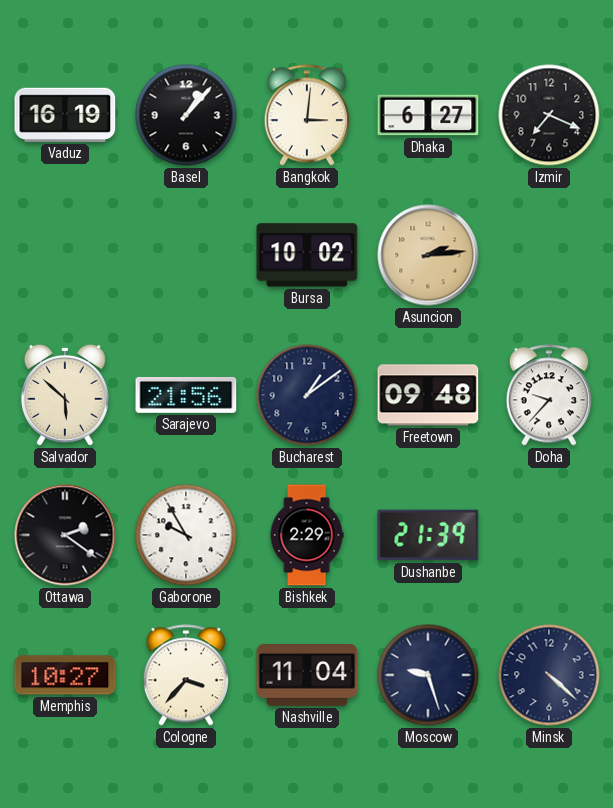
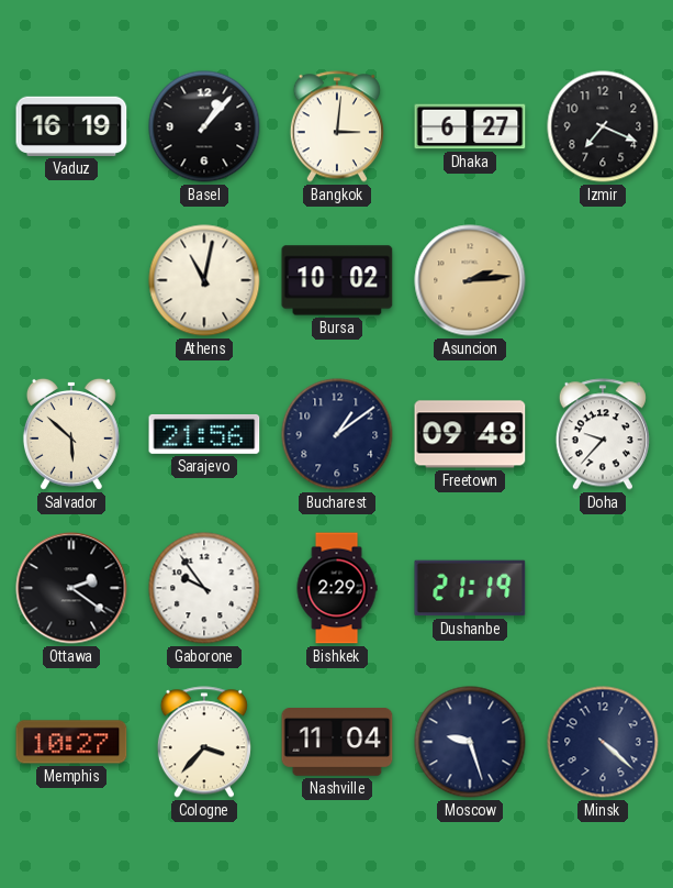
Athens: none -> 11:02 (204, 280)
Gaborone: 9:55 -> 9:54 (204, 588)
Dushanbe: 21:39 -> 21:19 (470, 588)
